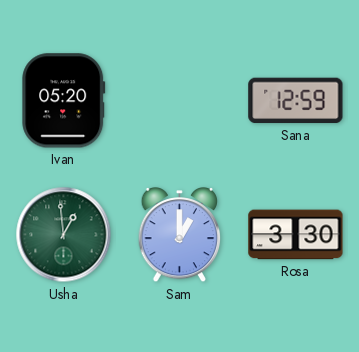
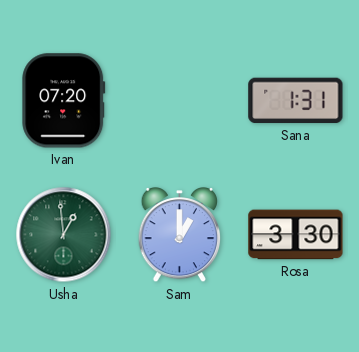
Ivan: 05:20 -> 07:20 (64, 101)
Sana: 12:59 -> 1:31 (296, 101)
